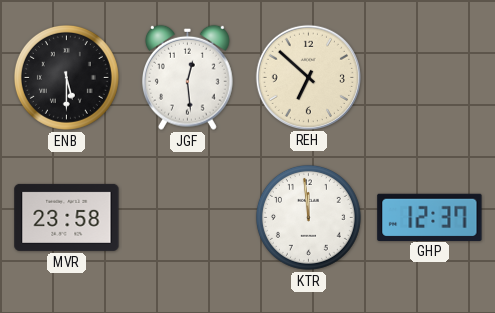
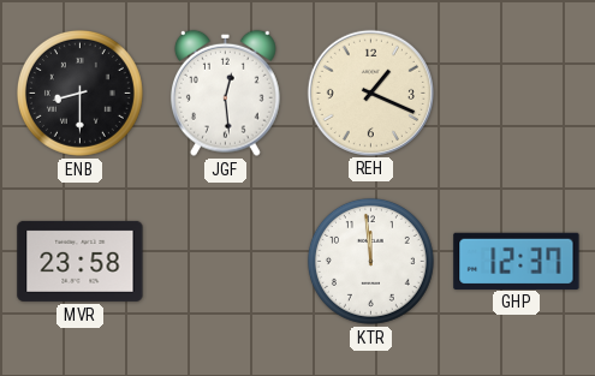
ENB: 5:30 -> 8:30 (79, 92)
REH: 6:52 -> 1:19 (370, 92)
